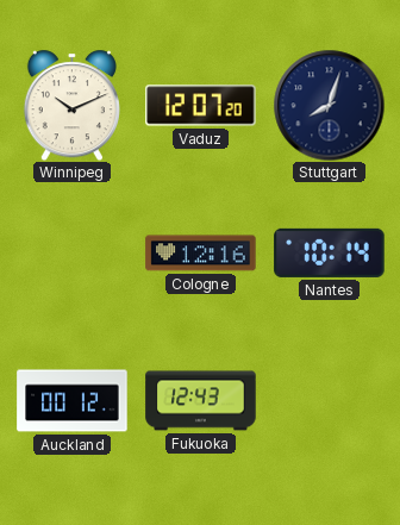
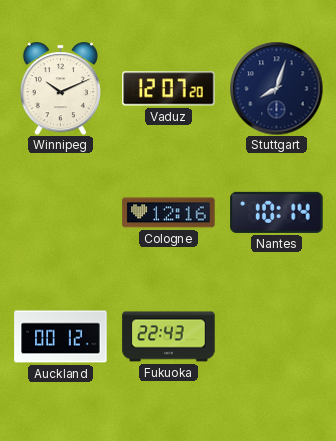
Fukuoka: 12:43 -> 22:43 (169, 337)
